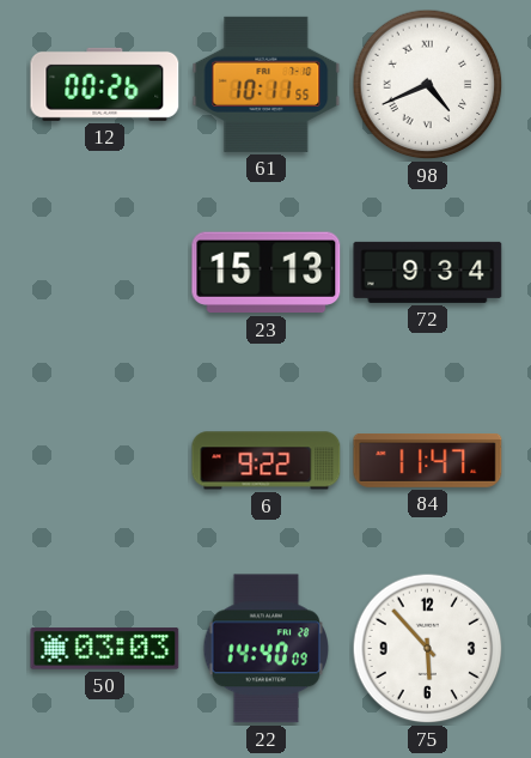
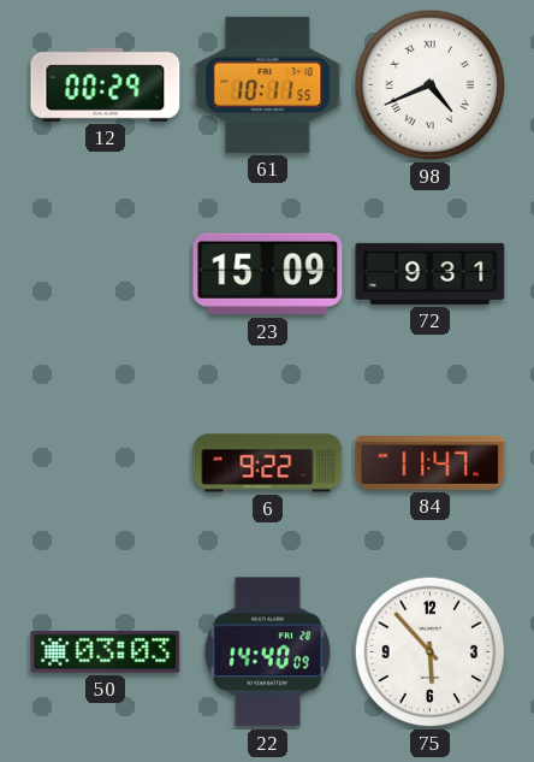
12: 00:26 -> 00:29 (106, 84)
23: 15:13 -> 15:09 (268, 274)
72: 9:34 -> 9:31 (431, 273)
